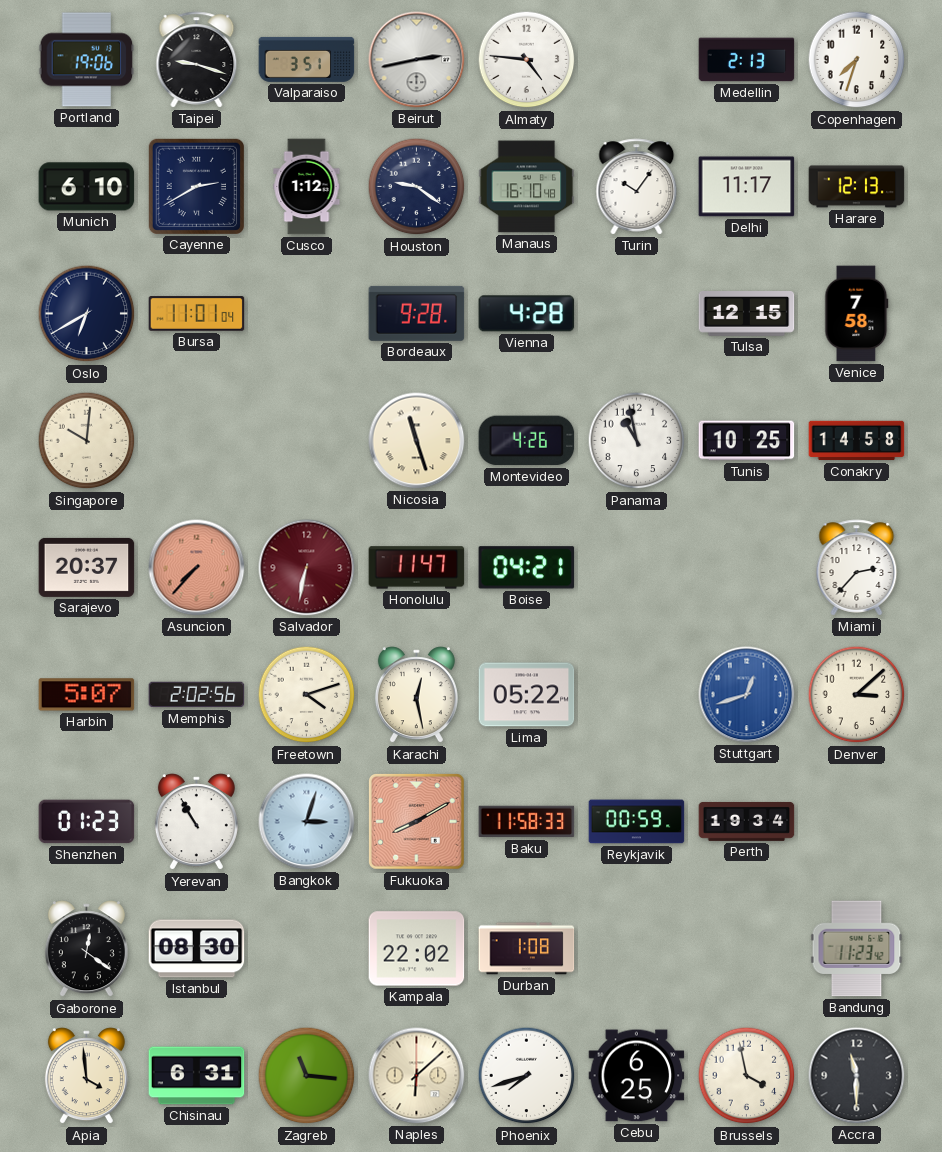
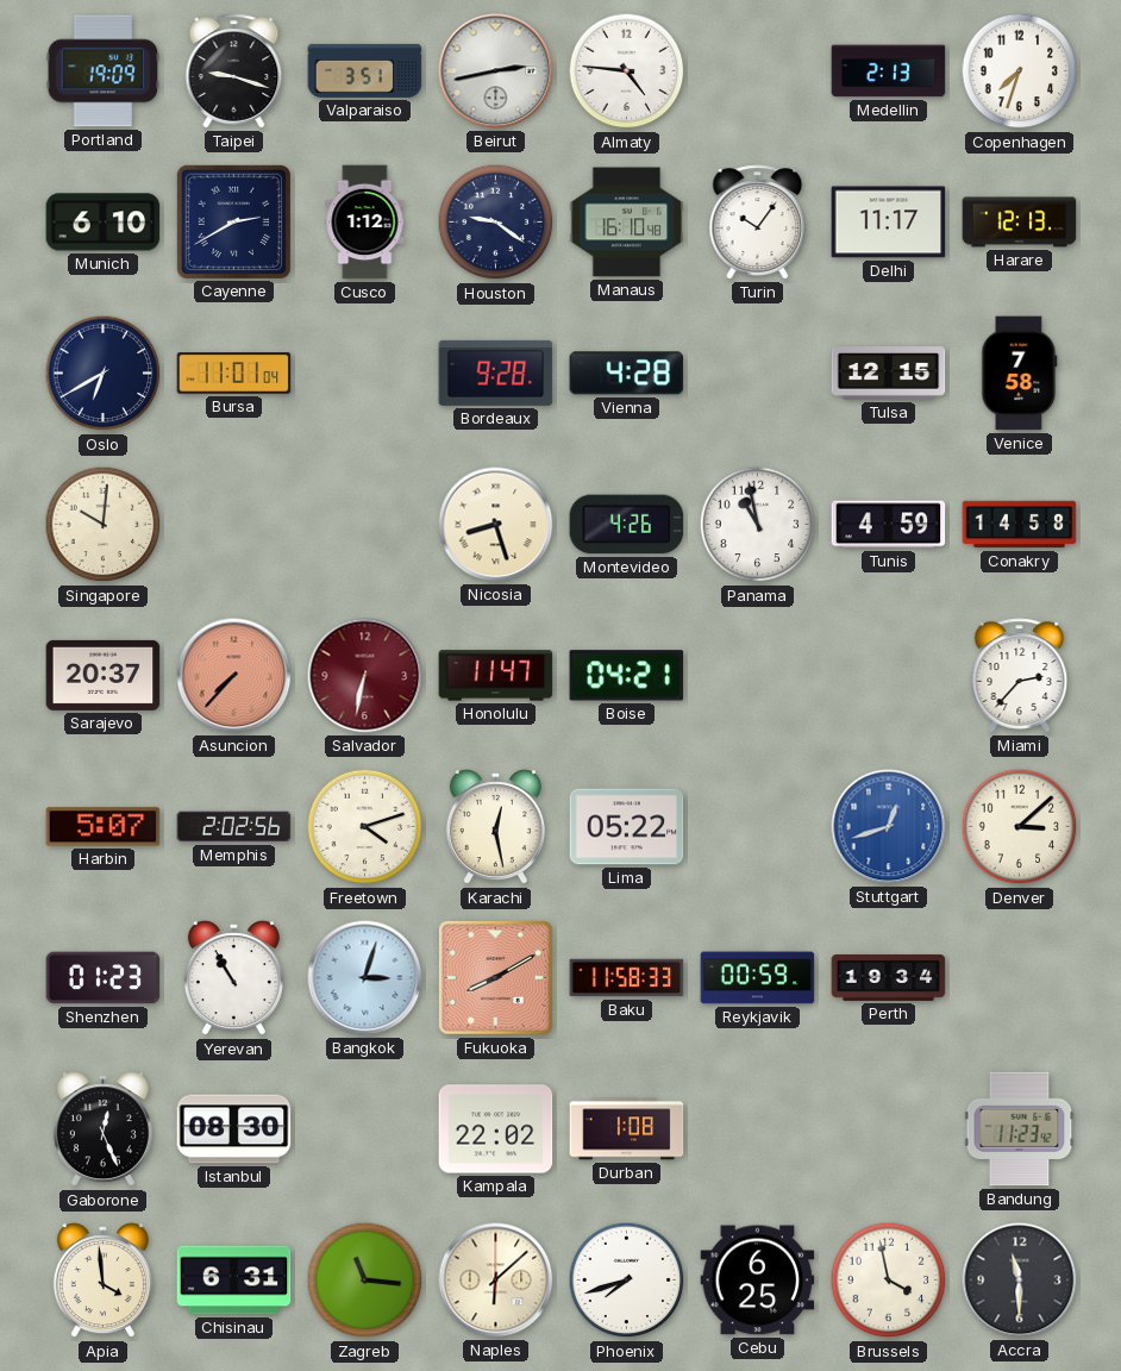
Portland: 19:06 -> 19:09 (104, 71)
Nicosia: 11:27 -> 8:27 (496, 525)
Tunis: 10:25 -> 4:59 (889, 525)
Gaborone: 12:21 -> 12:26 (102, 1129)
